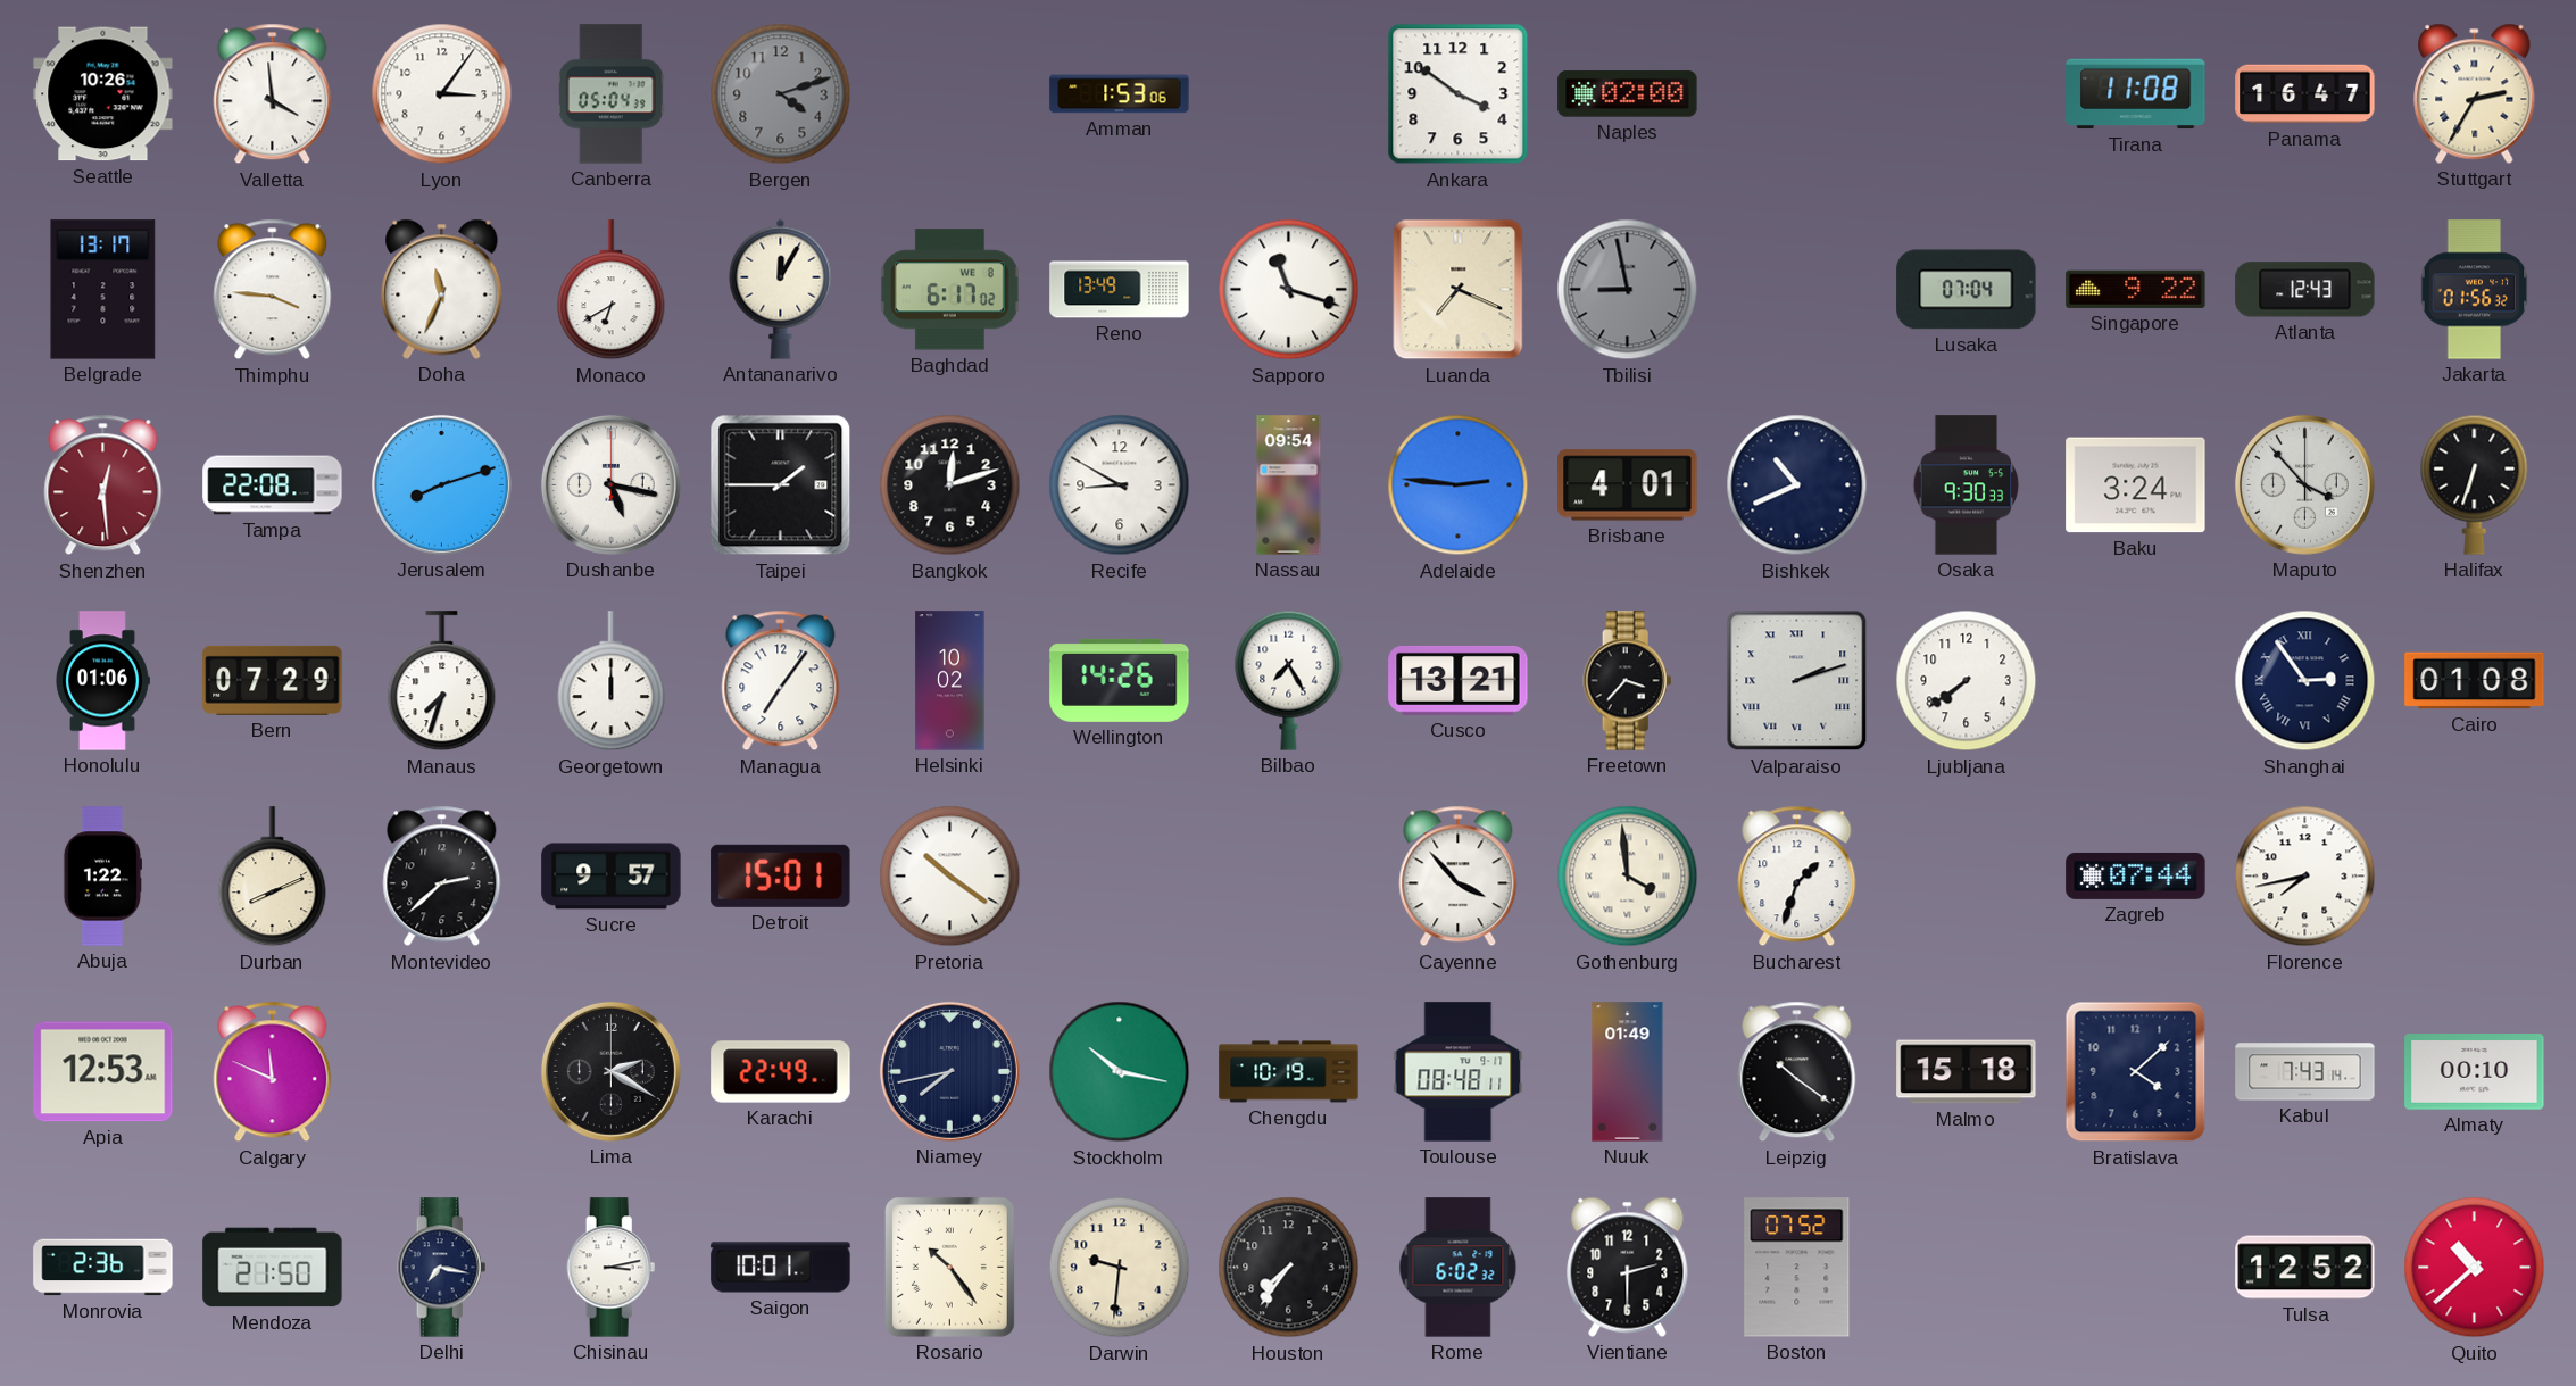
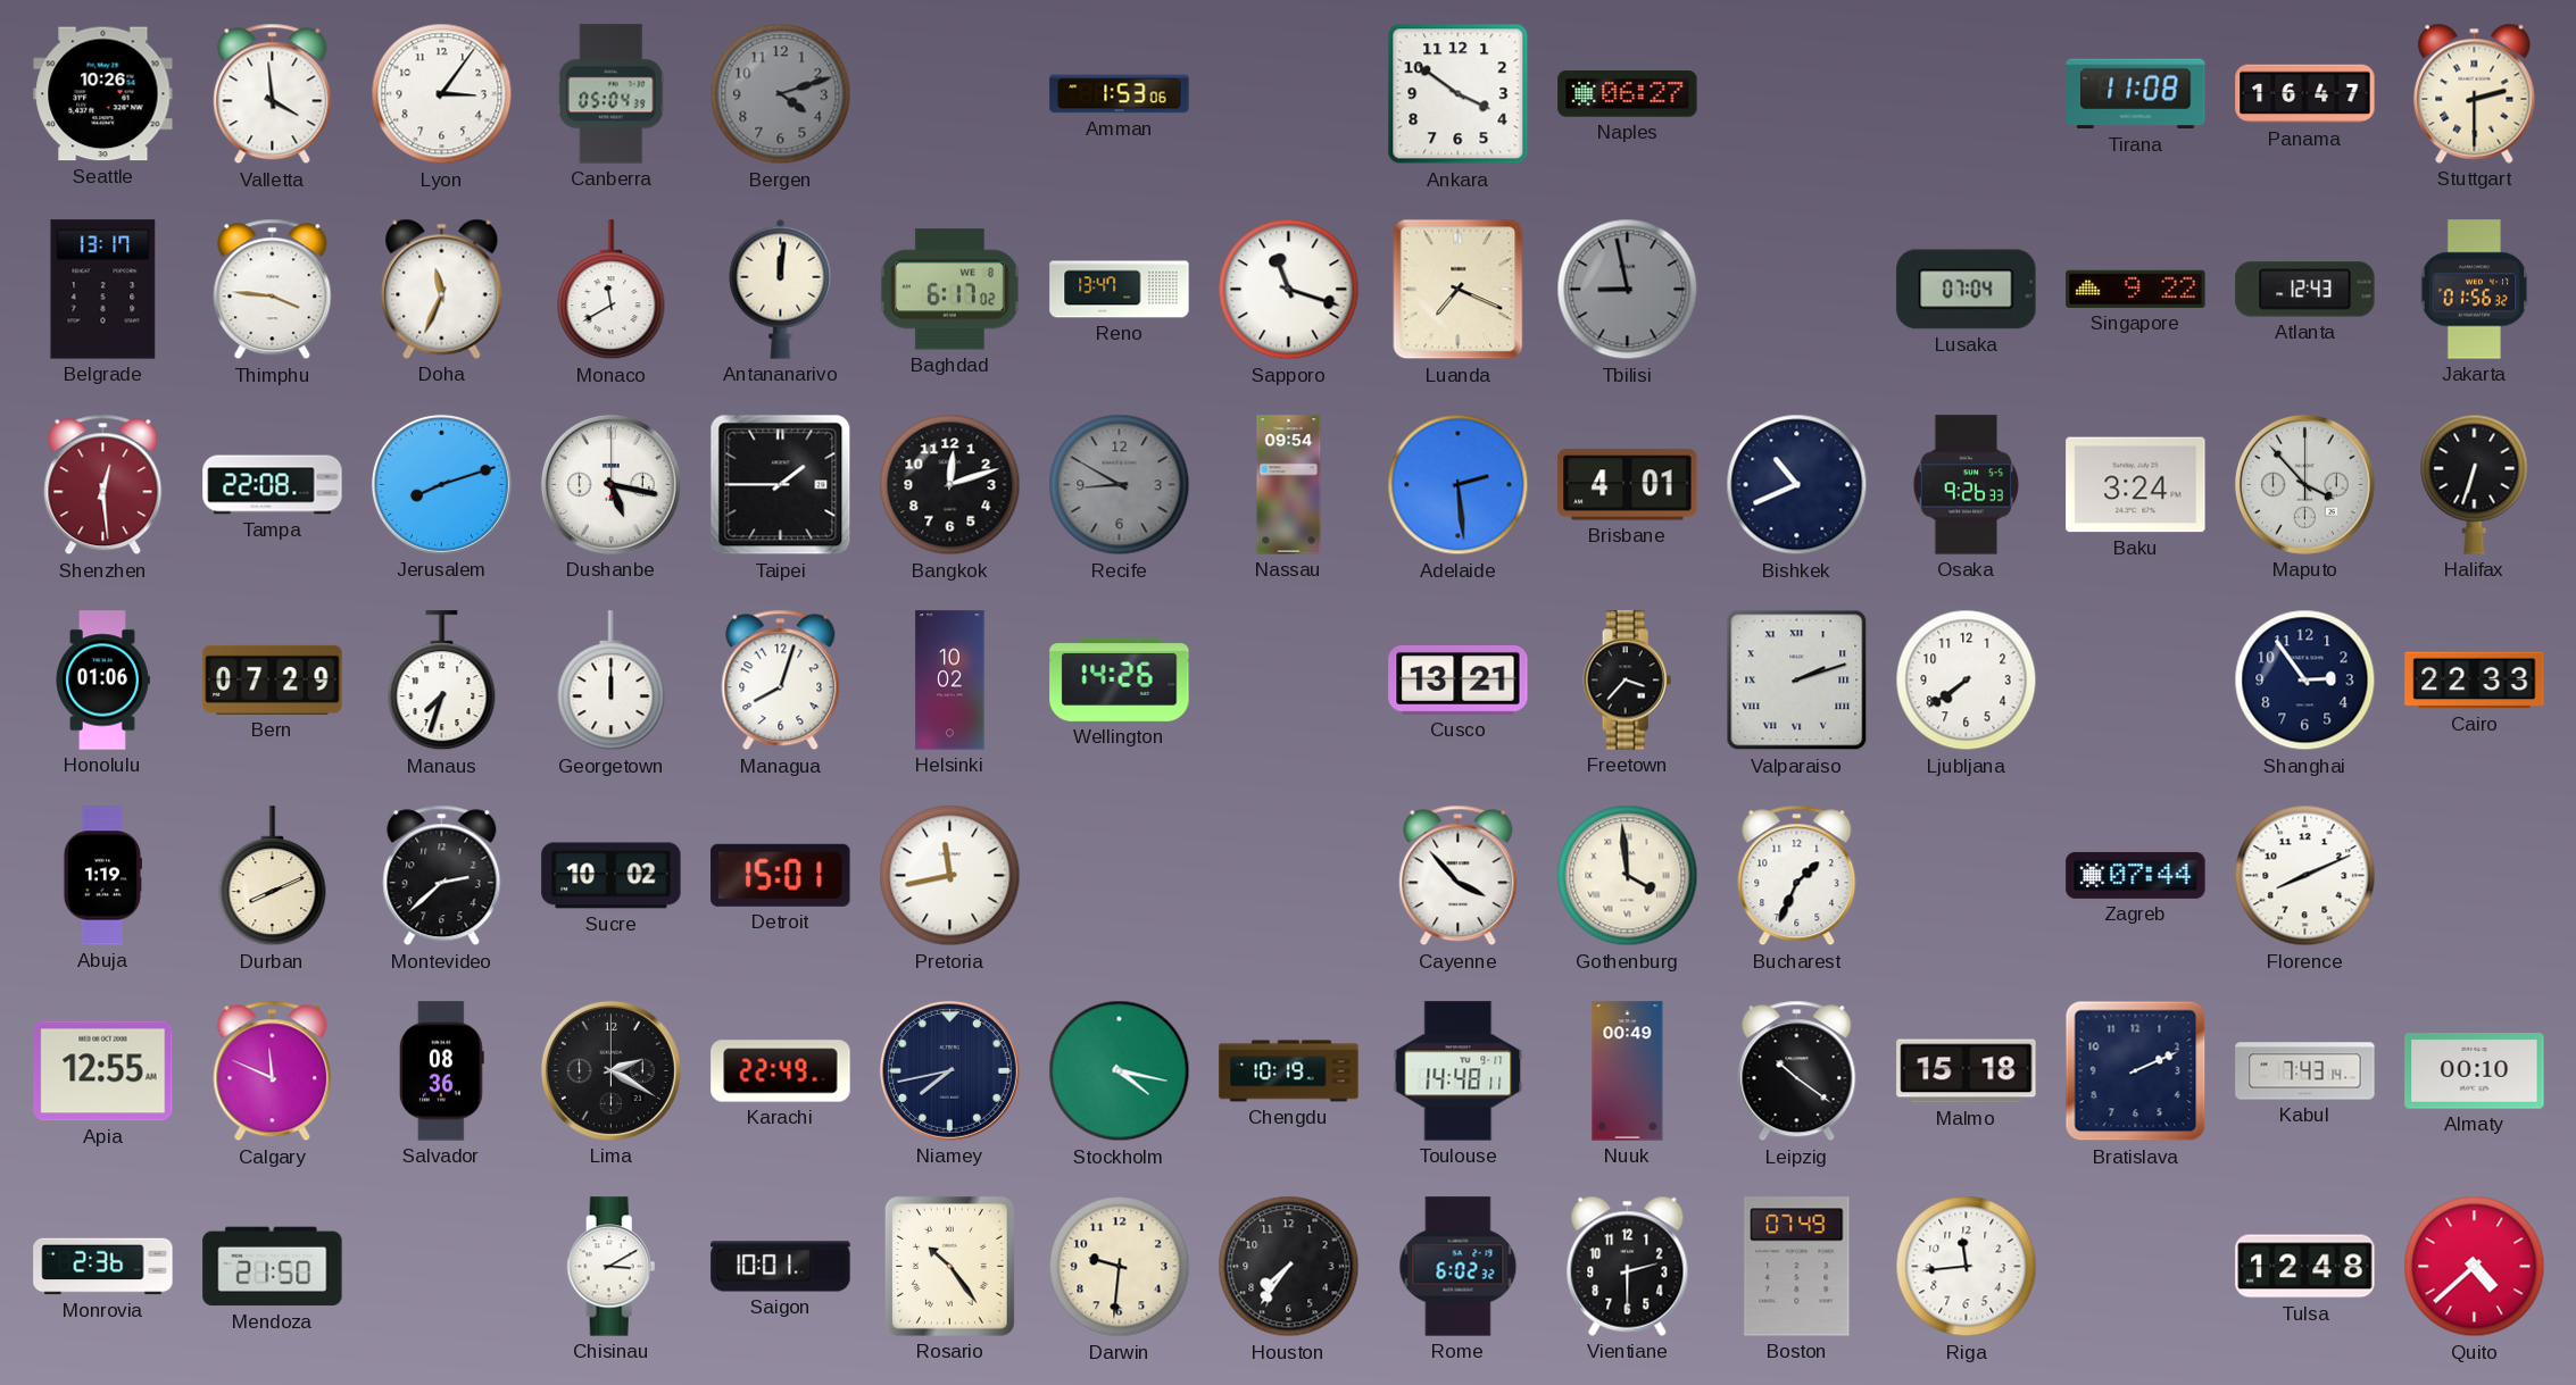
Naples: 02:00 -> 06:27 (1628, 94)
Stuttgart: 2:35 -> 2:30 (2475, 93)
Monaco: 6:40 -> 11:40 (612, 290)
Antananarivo: 12:05 -> 12:01 (781, 289)
Reno: 13:49 -> 13:47 (1120, 290)
Recife dial: white -> grey (1120, 485)
Adelaide: 2:46 -> 2:29 (1459, 485)
Osaka: 9:30 -> 9:26 (1967, 485)
Managua: 7:06 -> 8:03 (781, 681)
Bilbao: 7:25 -> none (1289, 680)
Shanghai numerals: Roman -> Arabic (2305, 681)
Cairo: 01:08 -> 22:33 (2475, 681)
Abuja: 1:22 -> 1:19 (102, 876)
Sucre: 9:57 -> 10:02 (612, 876)
Pretoria: 10:21 -> 11:43 (950, 876)
Bucharest: 1:33 -> 1:34 (1797, 876)
Florence: 7:43 -> 8:11 (2305, 876)
Apia: 12:53 -> 12:55 (103, 1071)
Salvador: none -> 08:36 (441, 1071)
Stockholm: 10:17 -> 4:17 (1120, 1071)
Toulouse: 08:48 -> 14:48 (1459, 1071)
Nuuk: 01:49 -> 00:49 (1628, 1071)
Bratislava: 4:08 -> 2:11 (2136, 1071)
Delhi: 7:17 -> none (442, 1268)
Chisinau: 3:13 -> 3:10 (612, 1267)
Boston: 07:52 -> 07:49 (1797, 1267)
Riga: none -> 11:44 (1967, 1267)
Tulsa: 12:52 -> 12:48 (2305, 1267)
Quito: 10:38 -> 4:38 (2475, 1267)
